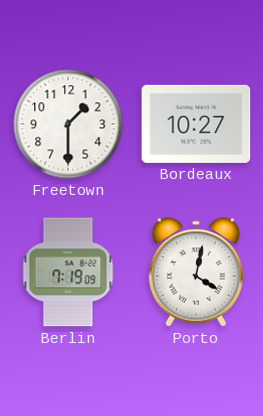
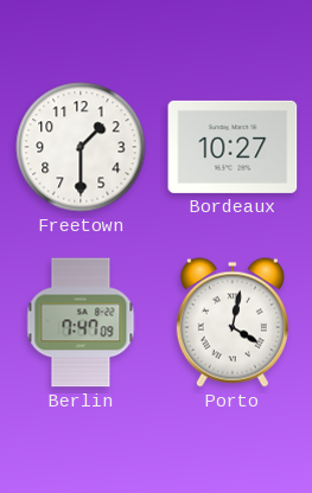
Berlin: 7:19 -> 7:47 (81, 322)
